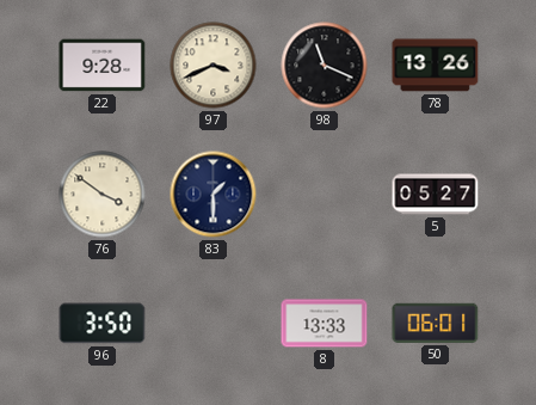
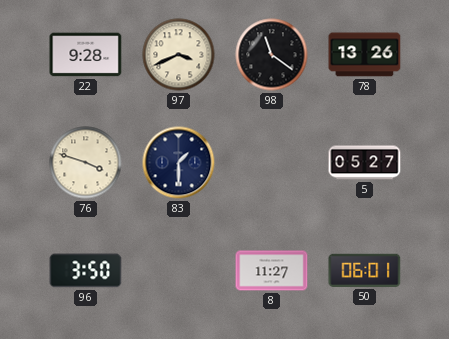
98: 11:19 -> 11:21 (272, 55)
76: 3:51 -> 3:48 (86, 163)
8: 13:33 -> 11:27 (272, 271)
